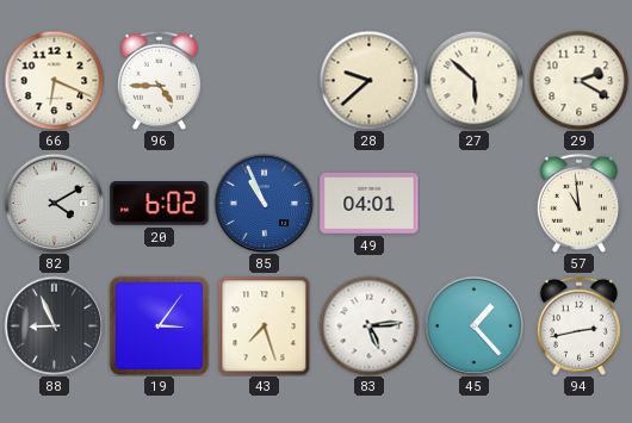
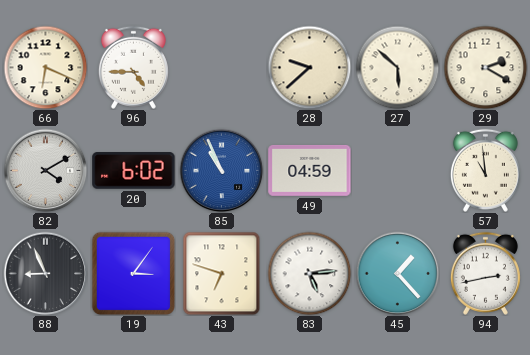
49: 04:01 -> 04:59 (310, 170)
43: 7:27 -> 6:48 (222, 273)
